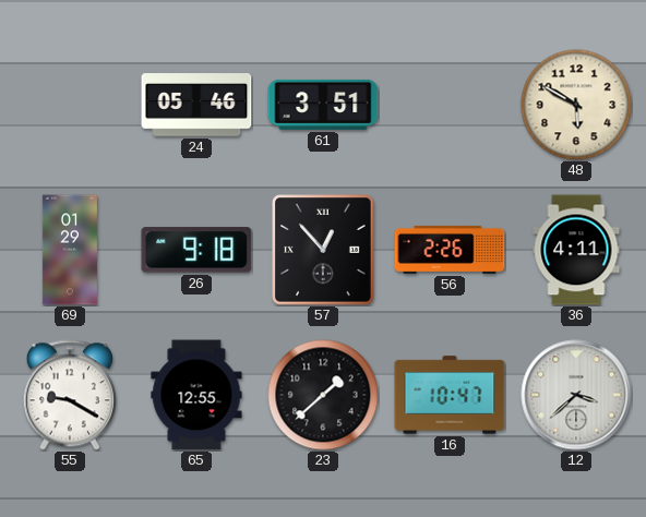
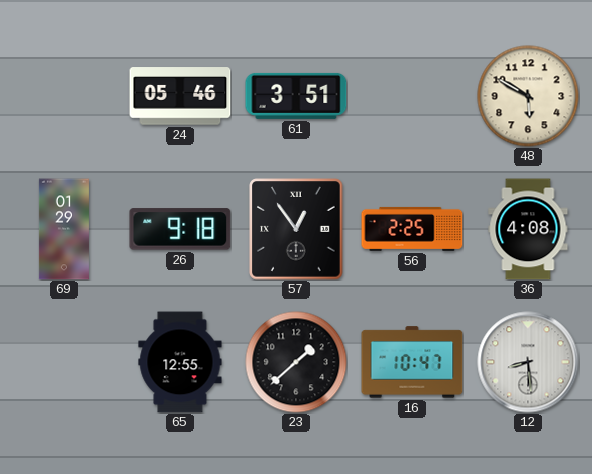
57: 12:53 -> 12:54 (296, 229)
56: 2:26 -> 2:25 (412, 229)
36: 4:11 -> 4:08 (528, 229)
55: 9:20 -> none (70, 395)
12: 3:38 -> 8:29 (528, 362)
